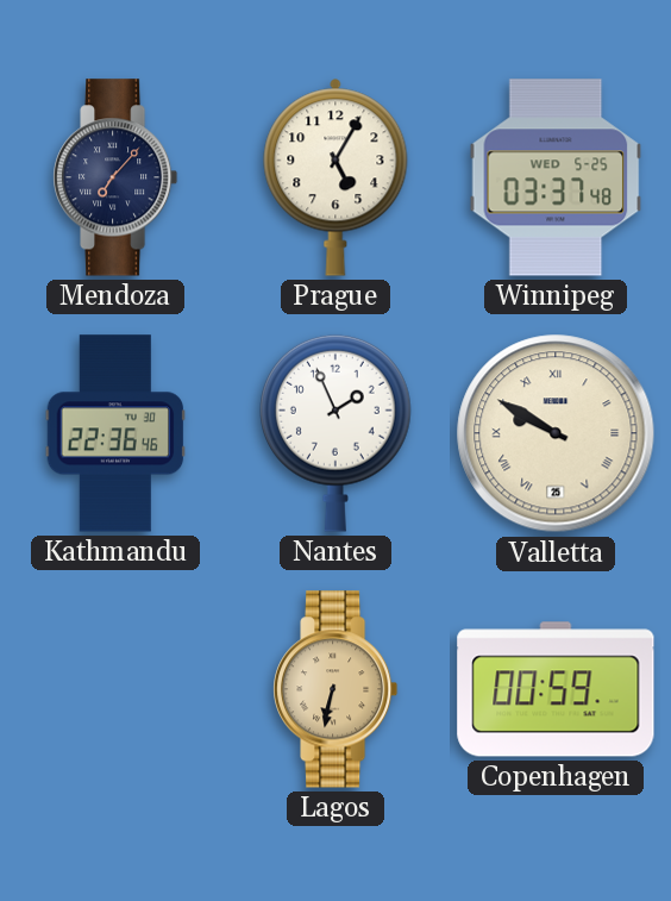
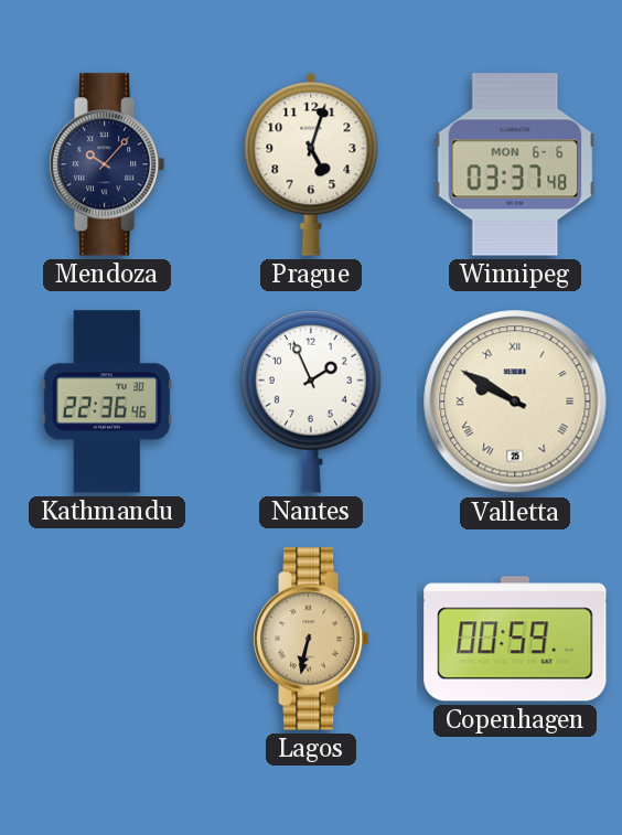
Mendoza: 7:07 -> 10:07 (108, 164)
Prague: 5:05 -> 5:03 (311, 164)
Winnipeg date: WED 5-25 -> MON 6-6 (515, 164)
